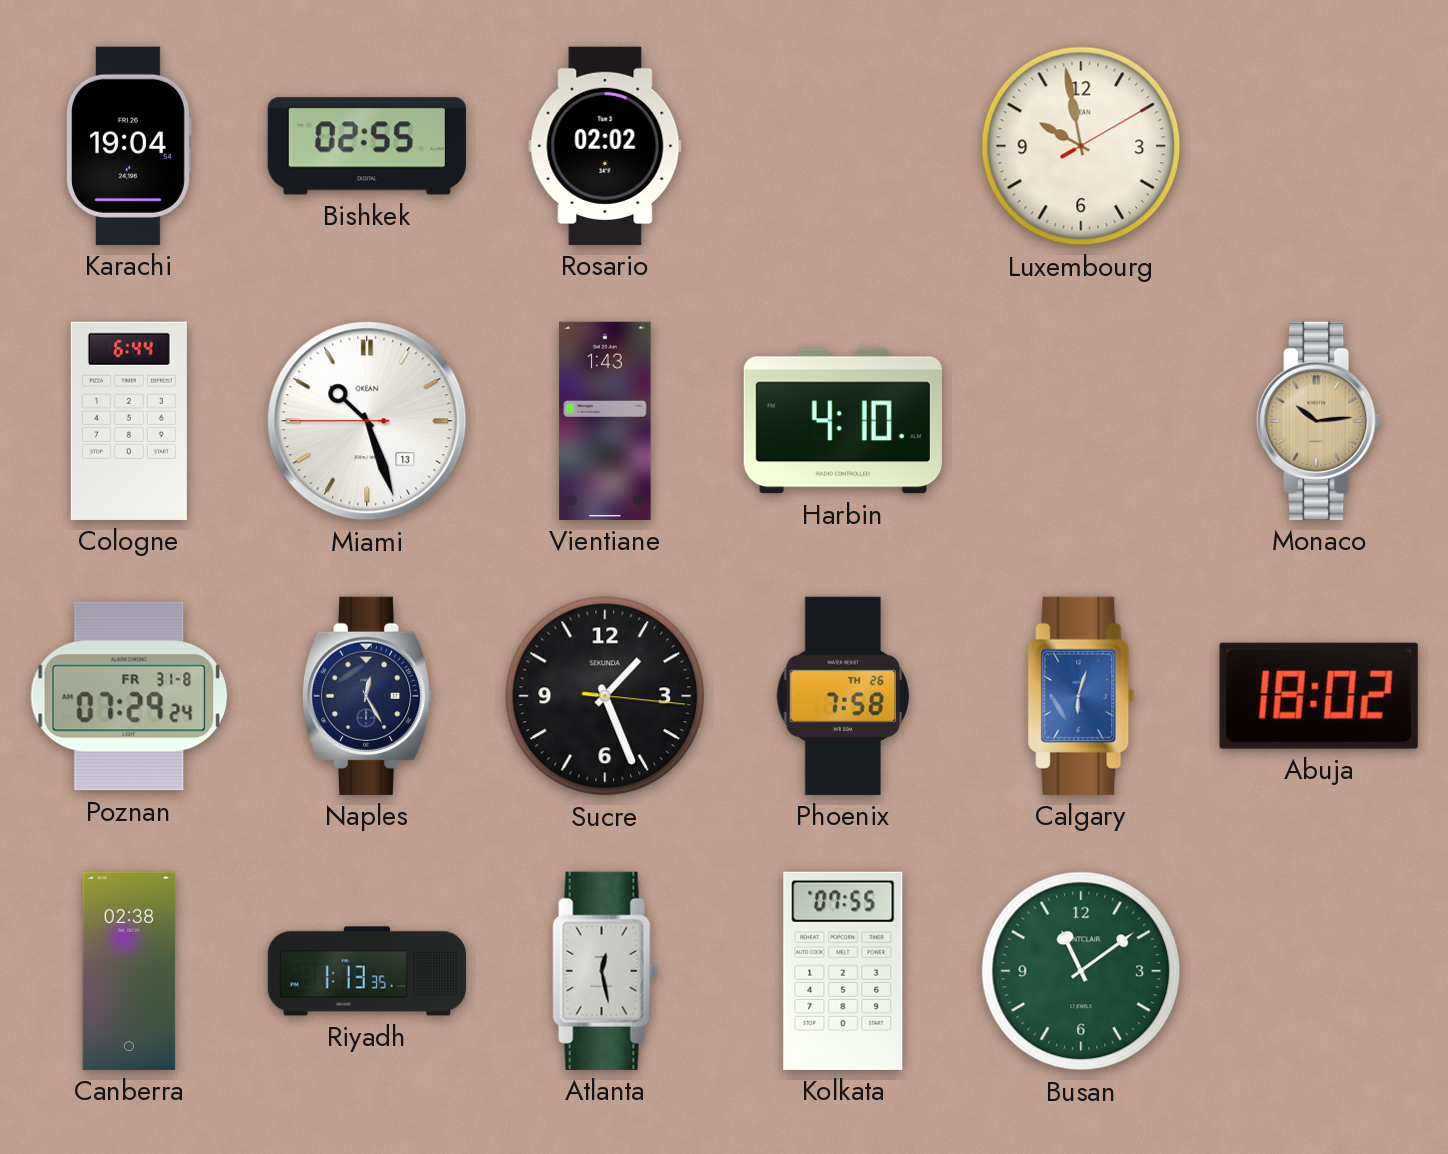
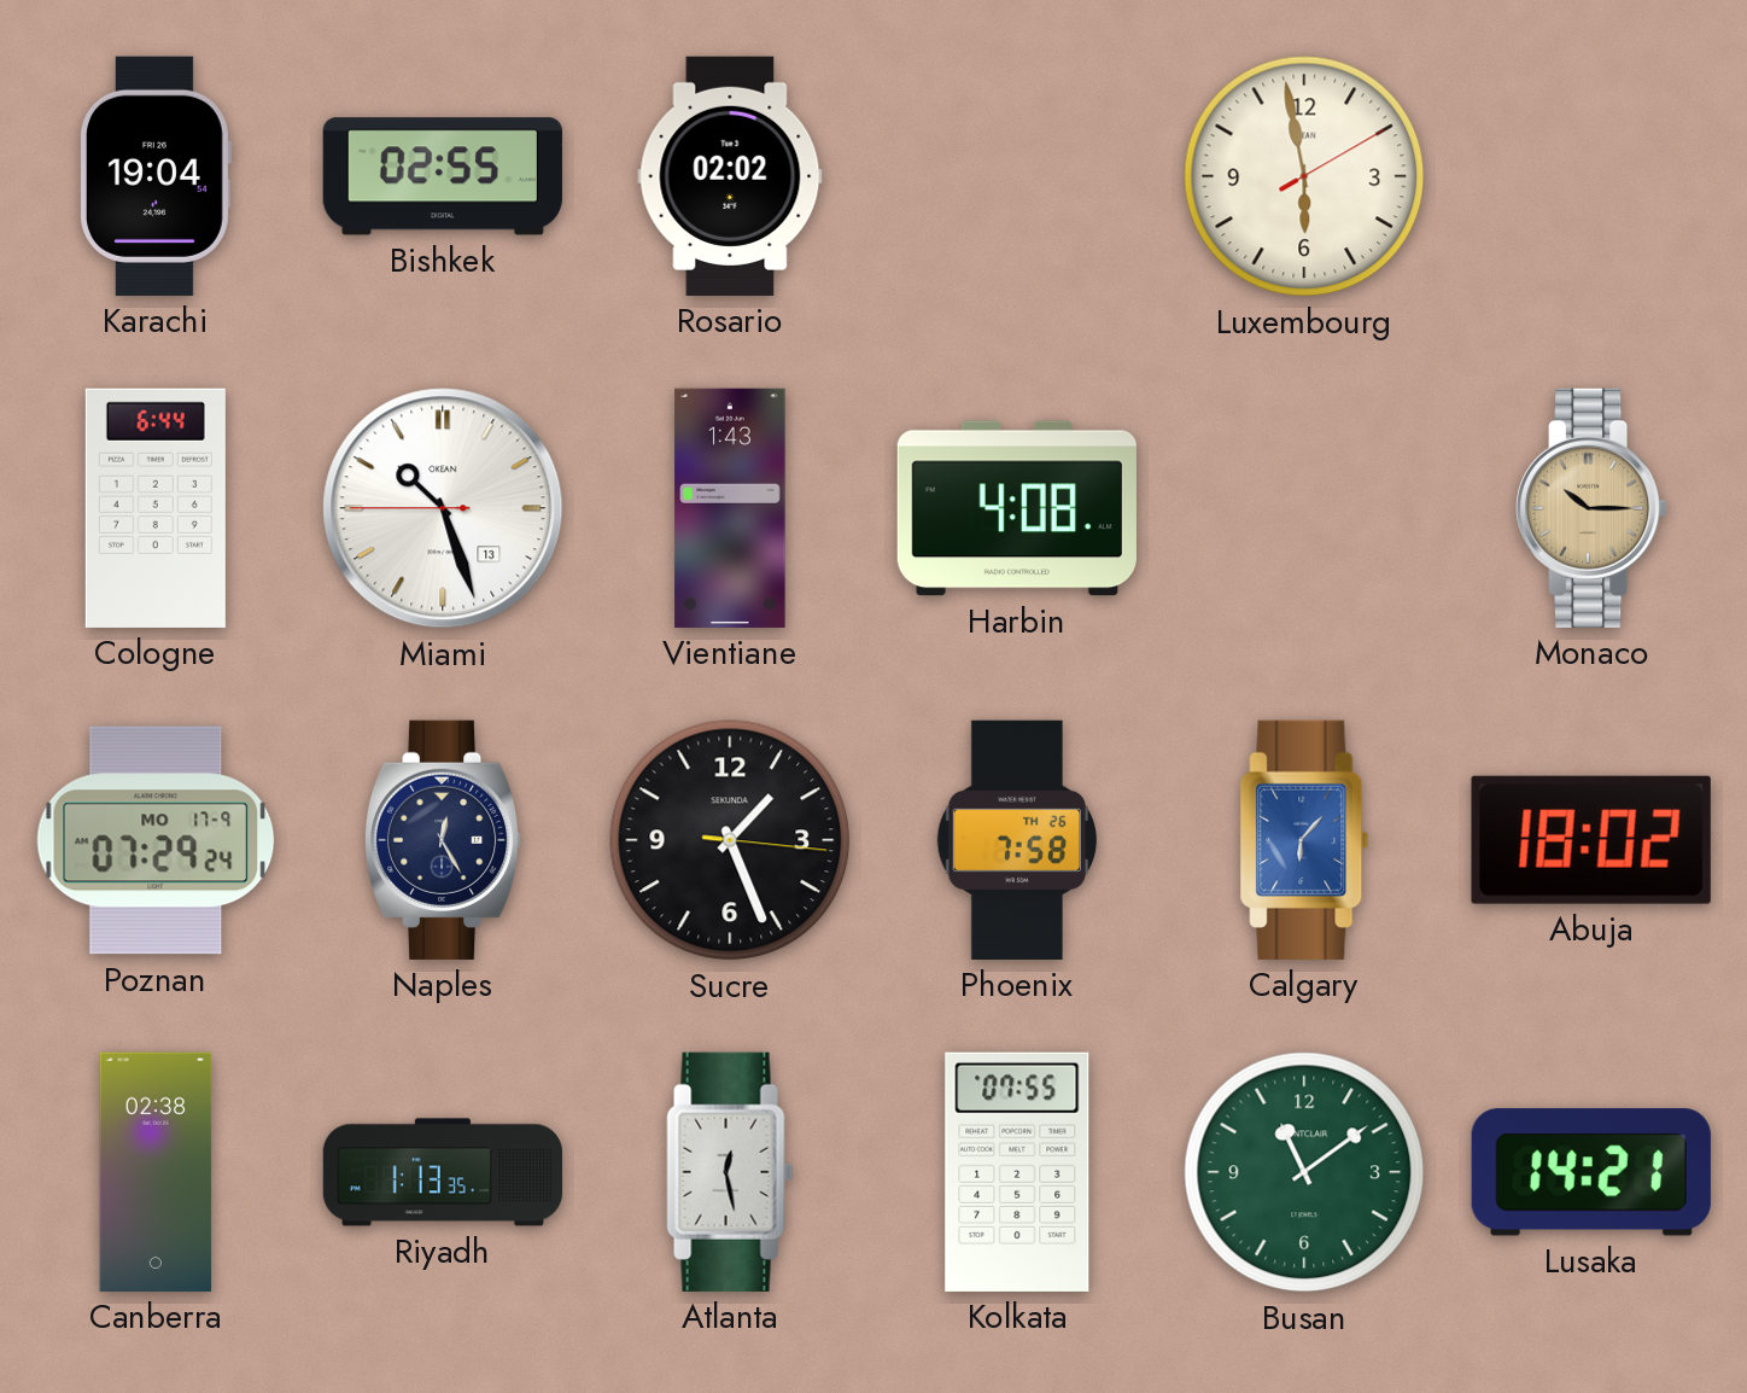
Luxembourg: 9:58 -> 5:58 (1304, 176)
Harbin: 4:10 -> 4:08 (1017, 508)
Monaco: 10:14 -> 10:15 (1591, 508)
Poznan date: FR 31-8 -> MO 17-9 (156, 840)
Calgary: 6:03 -> 6:07 (1304, 840)
Lusaka: none -> 14:21 (1591, 1172)
